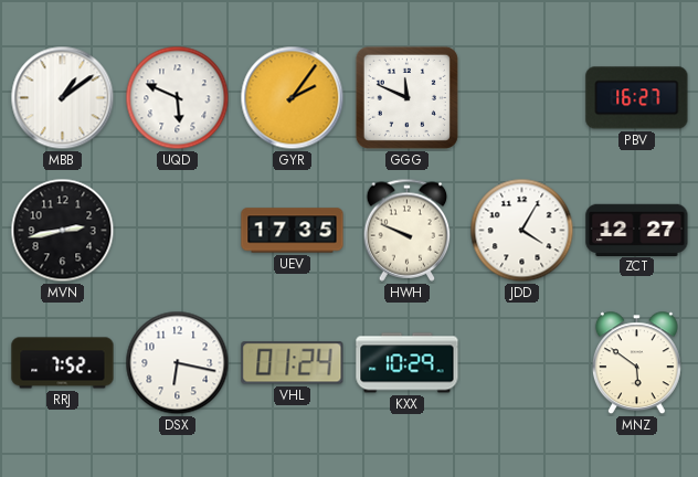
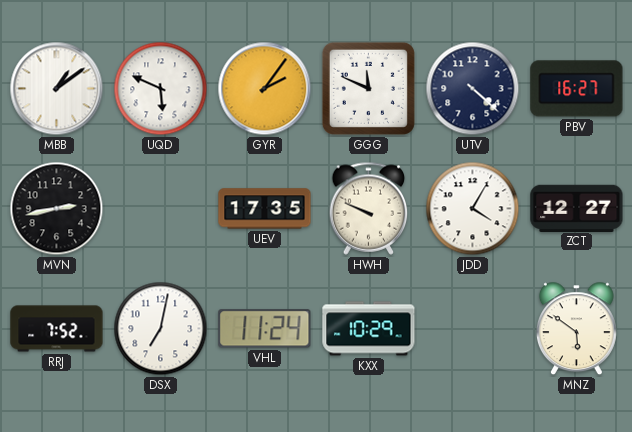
UTV: none -> 4:22 (473, 89)
DSX: 6:17 -> 7:02 (161, 329)
VHL: 01:24 -> 11:24 (265, 329)
